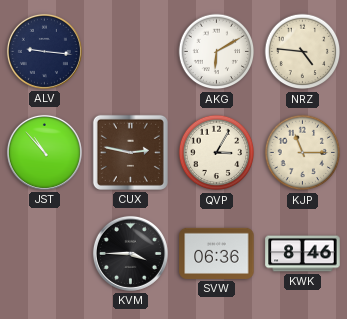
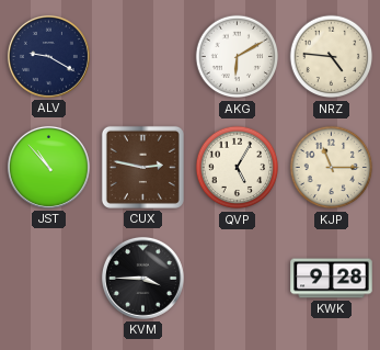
ALV: 9:16 -> 9:20 (48, 56)
QVP: 3:05 -> 5:05 (238, 168)
SVW: 06:36 -> none (217, 253)
KWK: 8:46 -> 9:28 (332, 279)
